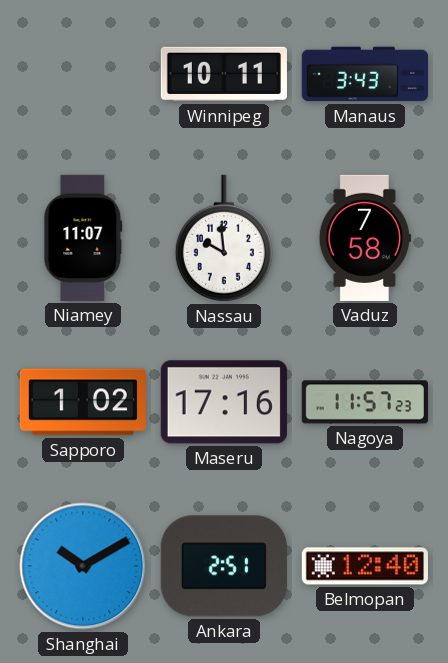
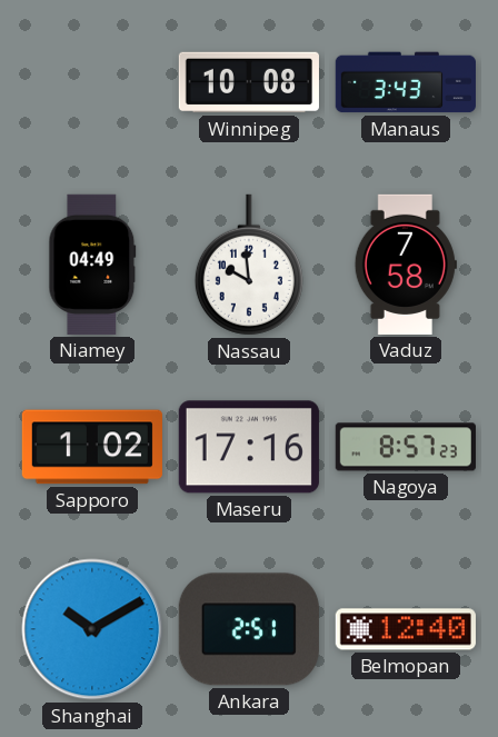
Winnipeg: 10:11 -> 10:08 (248, 82)
Niamey: 11:07 -> 04:49 (92, 265)
Nagoya: 11:57 -> 8:57 (406, 447)
